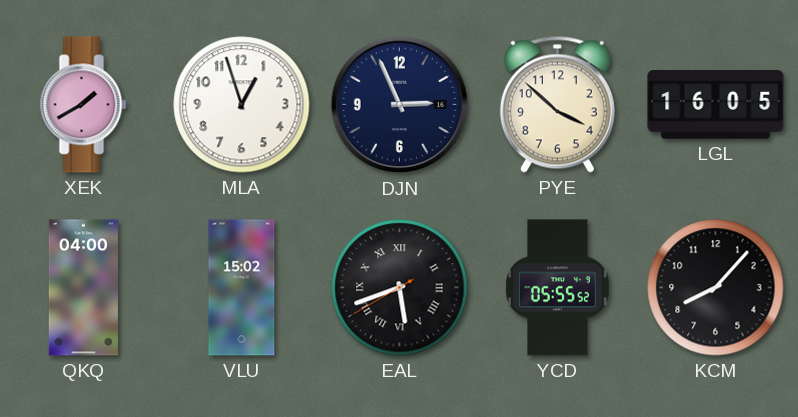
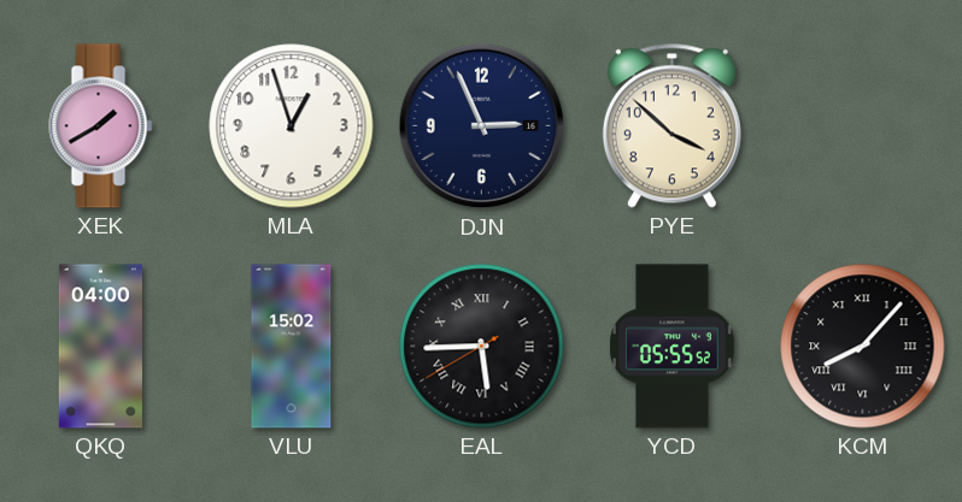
LGL: 16:05 -> none (716, 105)
EAL: 5:41 -> 5:44 (482, 347)
KCM numerals: Arabic -> Roman (863, 347)
